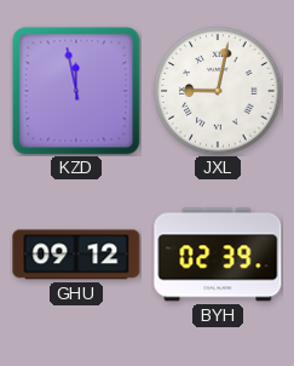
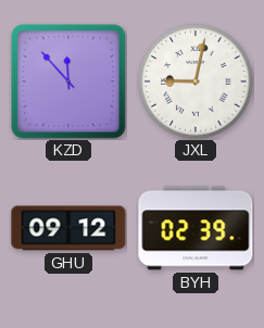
KZD: 11:58 -> 11:53 (68, 81)
